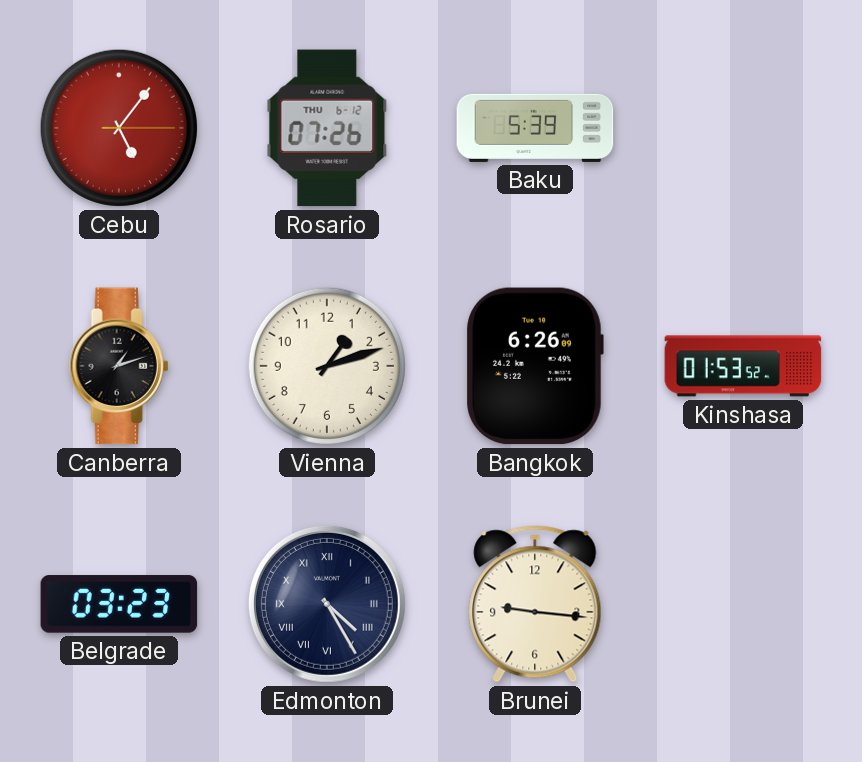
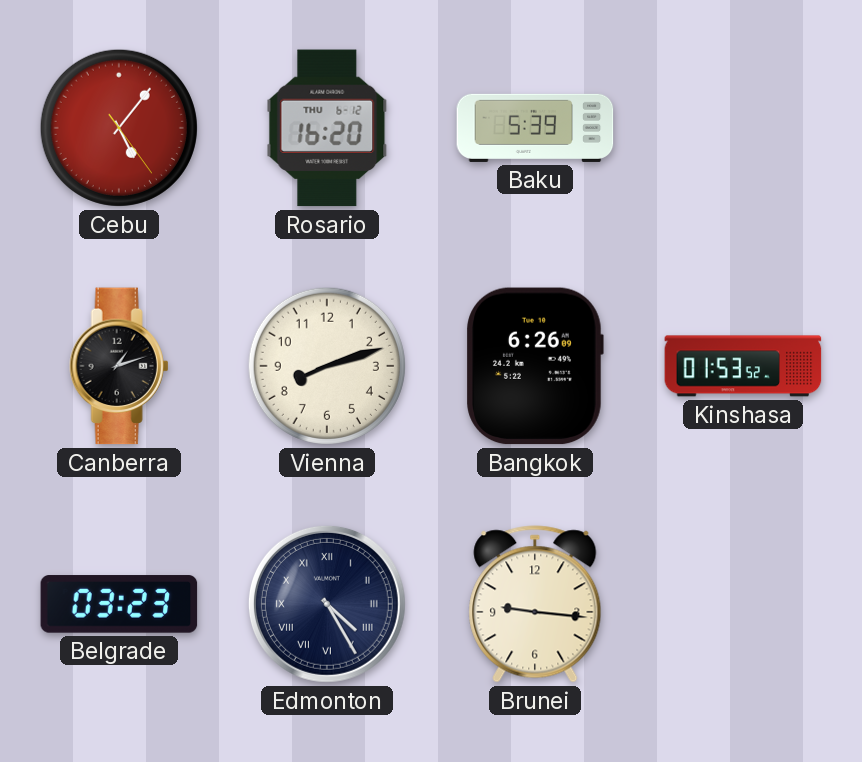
Cebu: 5:06:15 -> 5:06:24 (119, 128)
Rosario: 07:26 -> 16:20 (327, 128)
Vienna: 1:12 -> 8:12 (327, 366)
